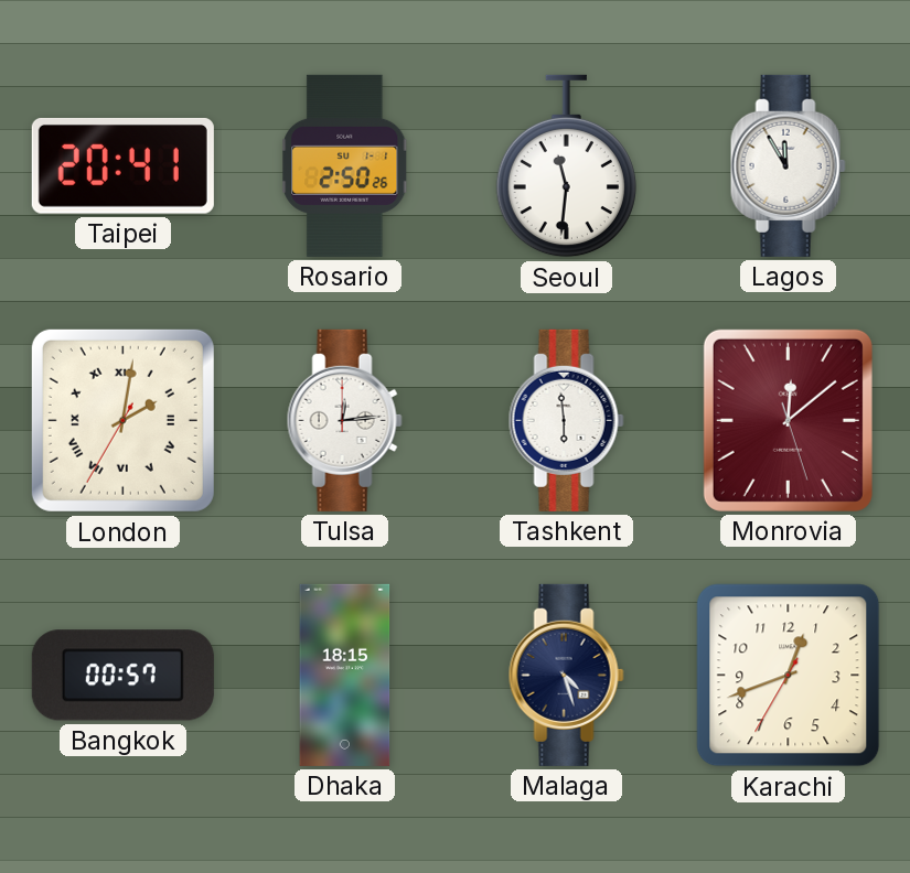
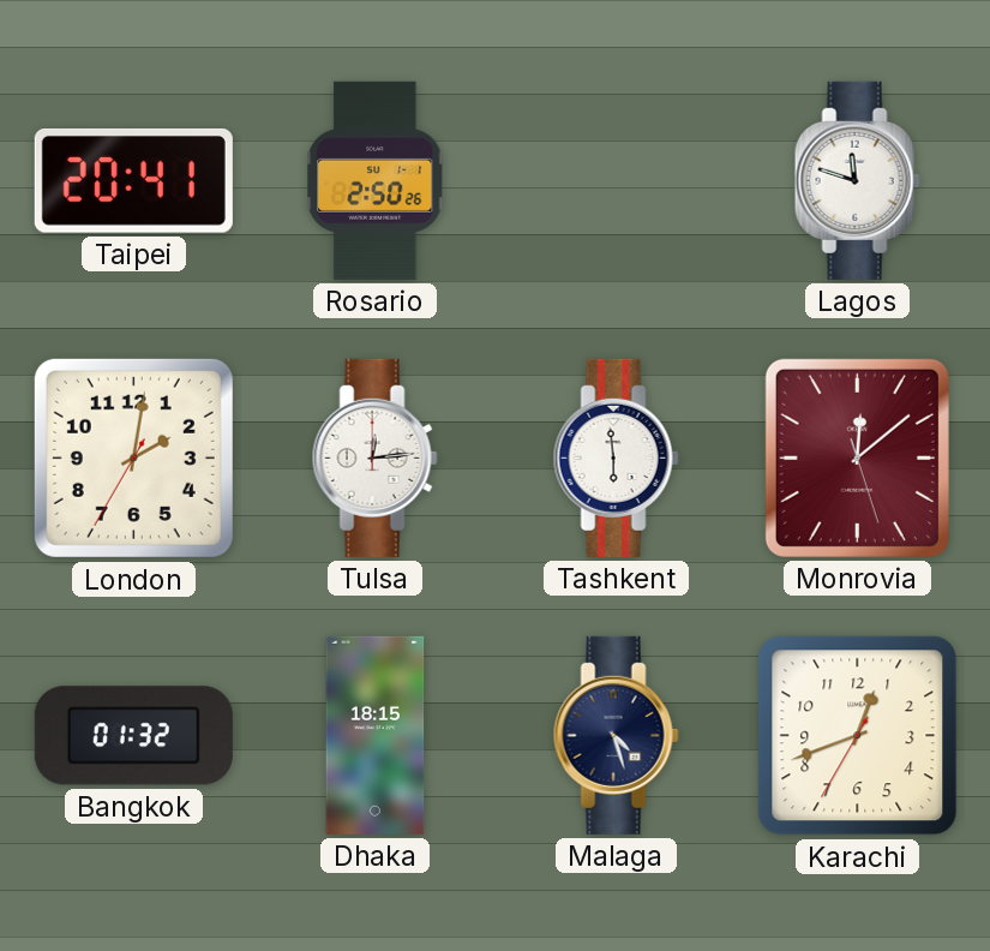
Seoul: 11:31 -> none (566, 166)
Lagos: 11:55 -> 11:48 (857, 180)
London numerals: Roman -> Arabic (133, 457)
Bangkok: 00:57 -> 01:32 (133, 736)
